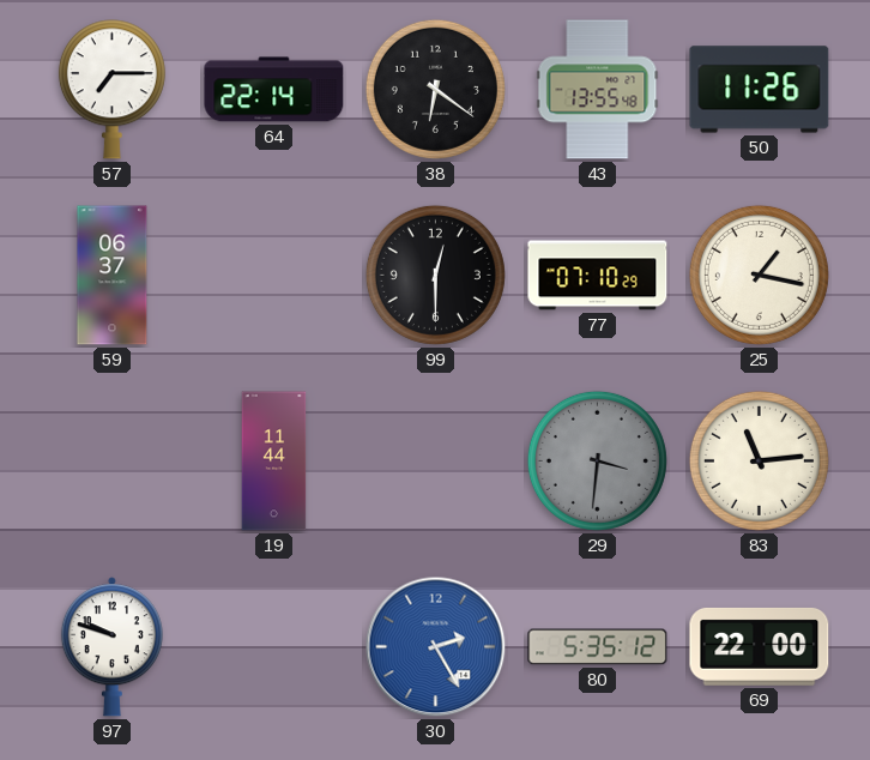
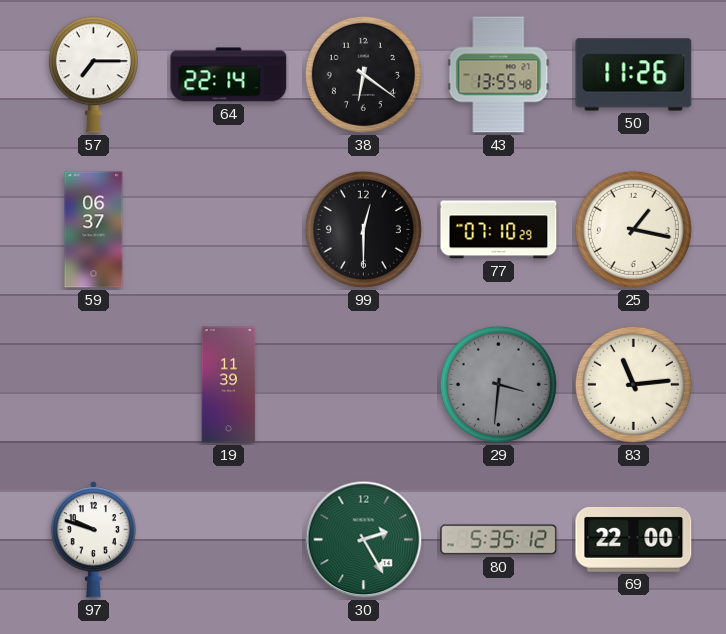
19: 11:44 -> 11:39 (229, 385)
30 dial: blue -> green (364, 540)
